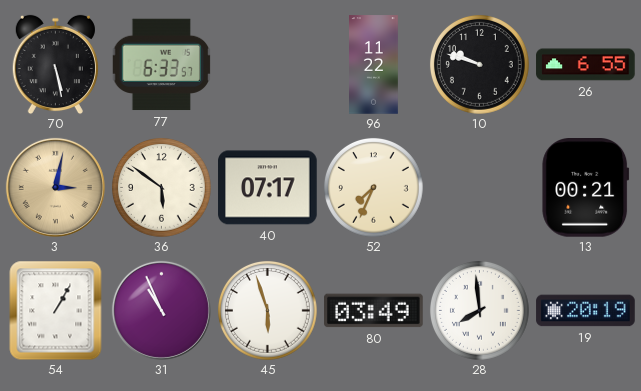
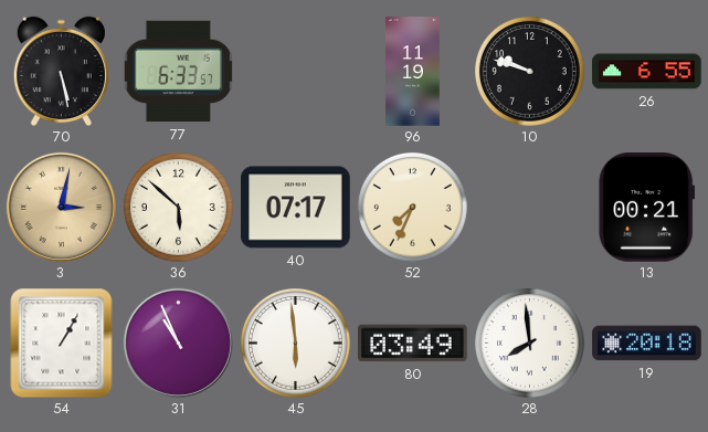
96: 11:22 -> 11:19 (413, 72)
36: 5:51 -> 5:52 (178, 207)
45: 5:57 -> 5:59 (295, 343)
19: 20:19 -> 20:18 (647, 344)
